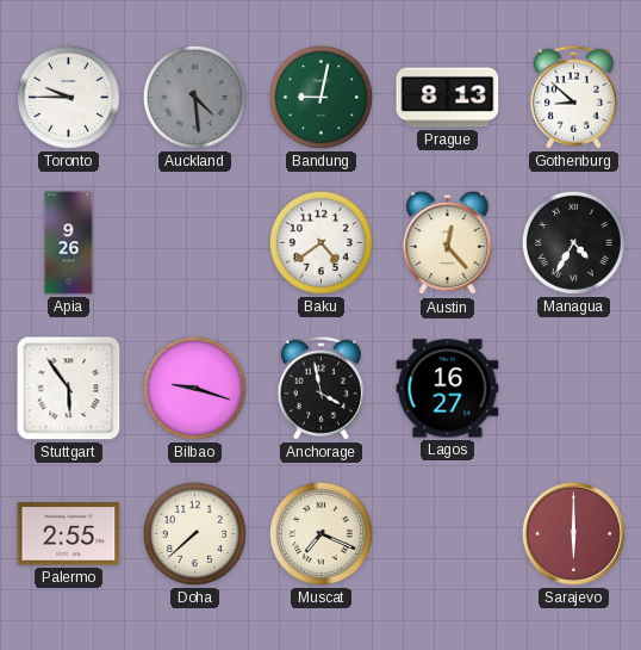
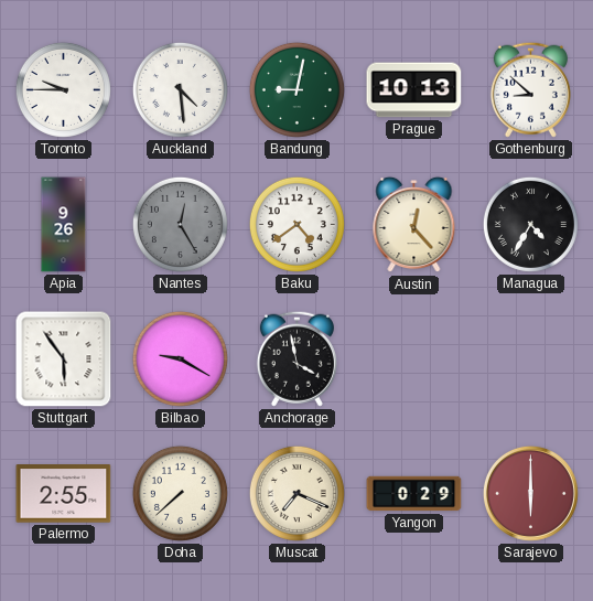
Auckland dial: grey -> white (180, 89)
Prague: 8:13 -> 10:13 (414, 90)
Nantes: none -> 12:25 (180, 224)
Bilbao: 9:18 -> 9:20 (180, 358)
Lagos: 16:27 -> none (448, 389)
Yangon: none -> 0:29 (414, 494)
